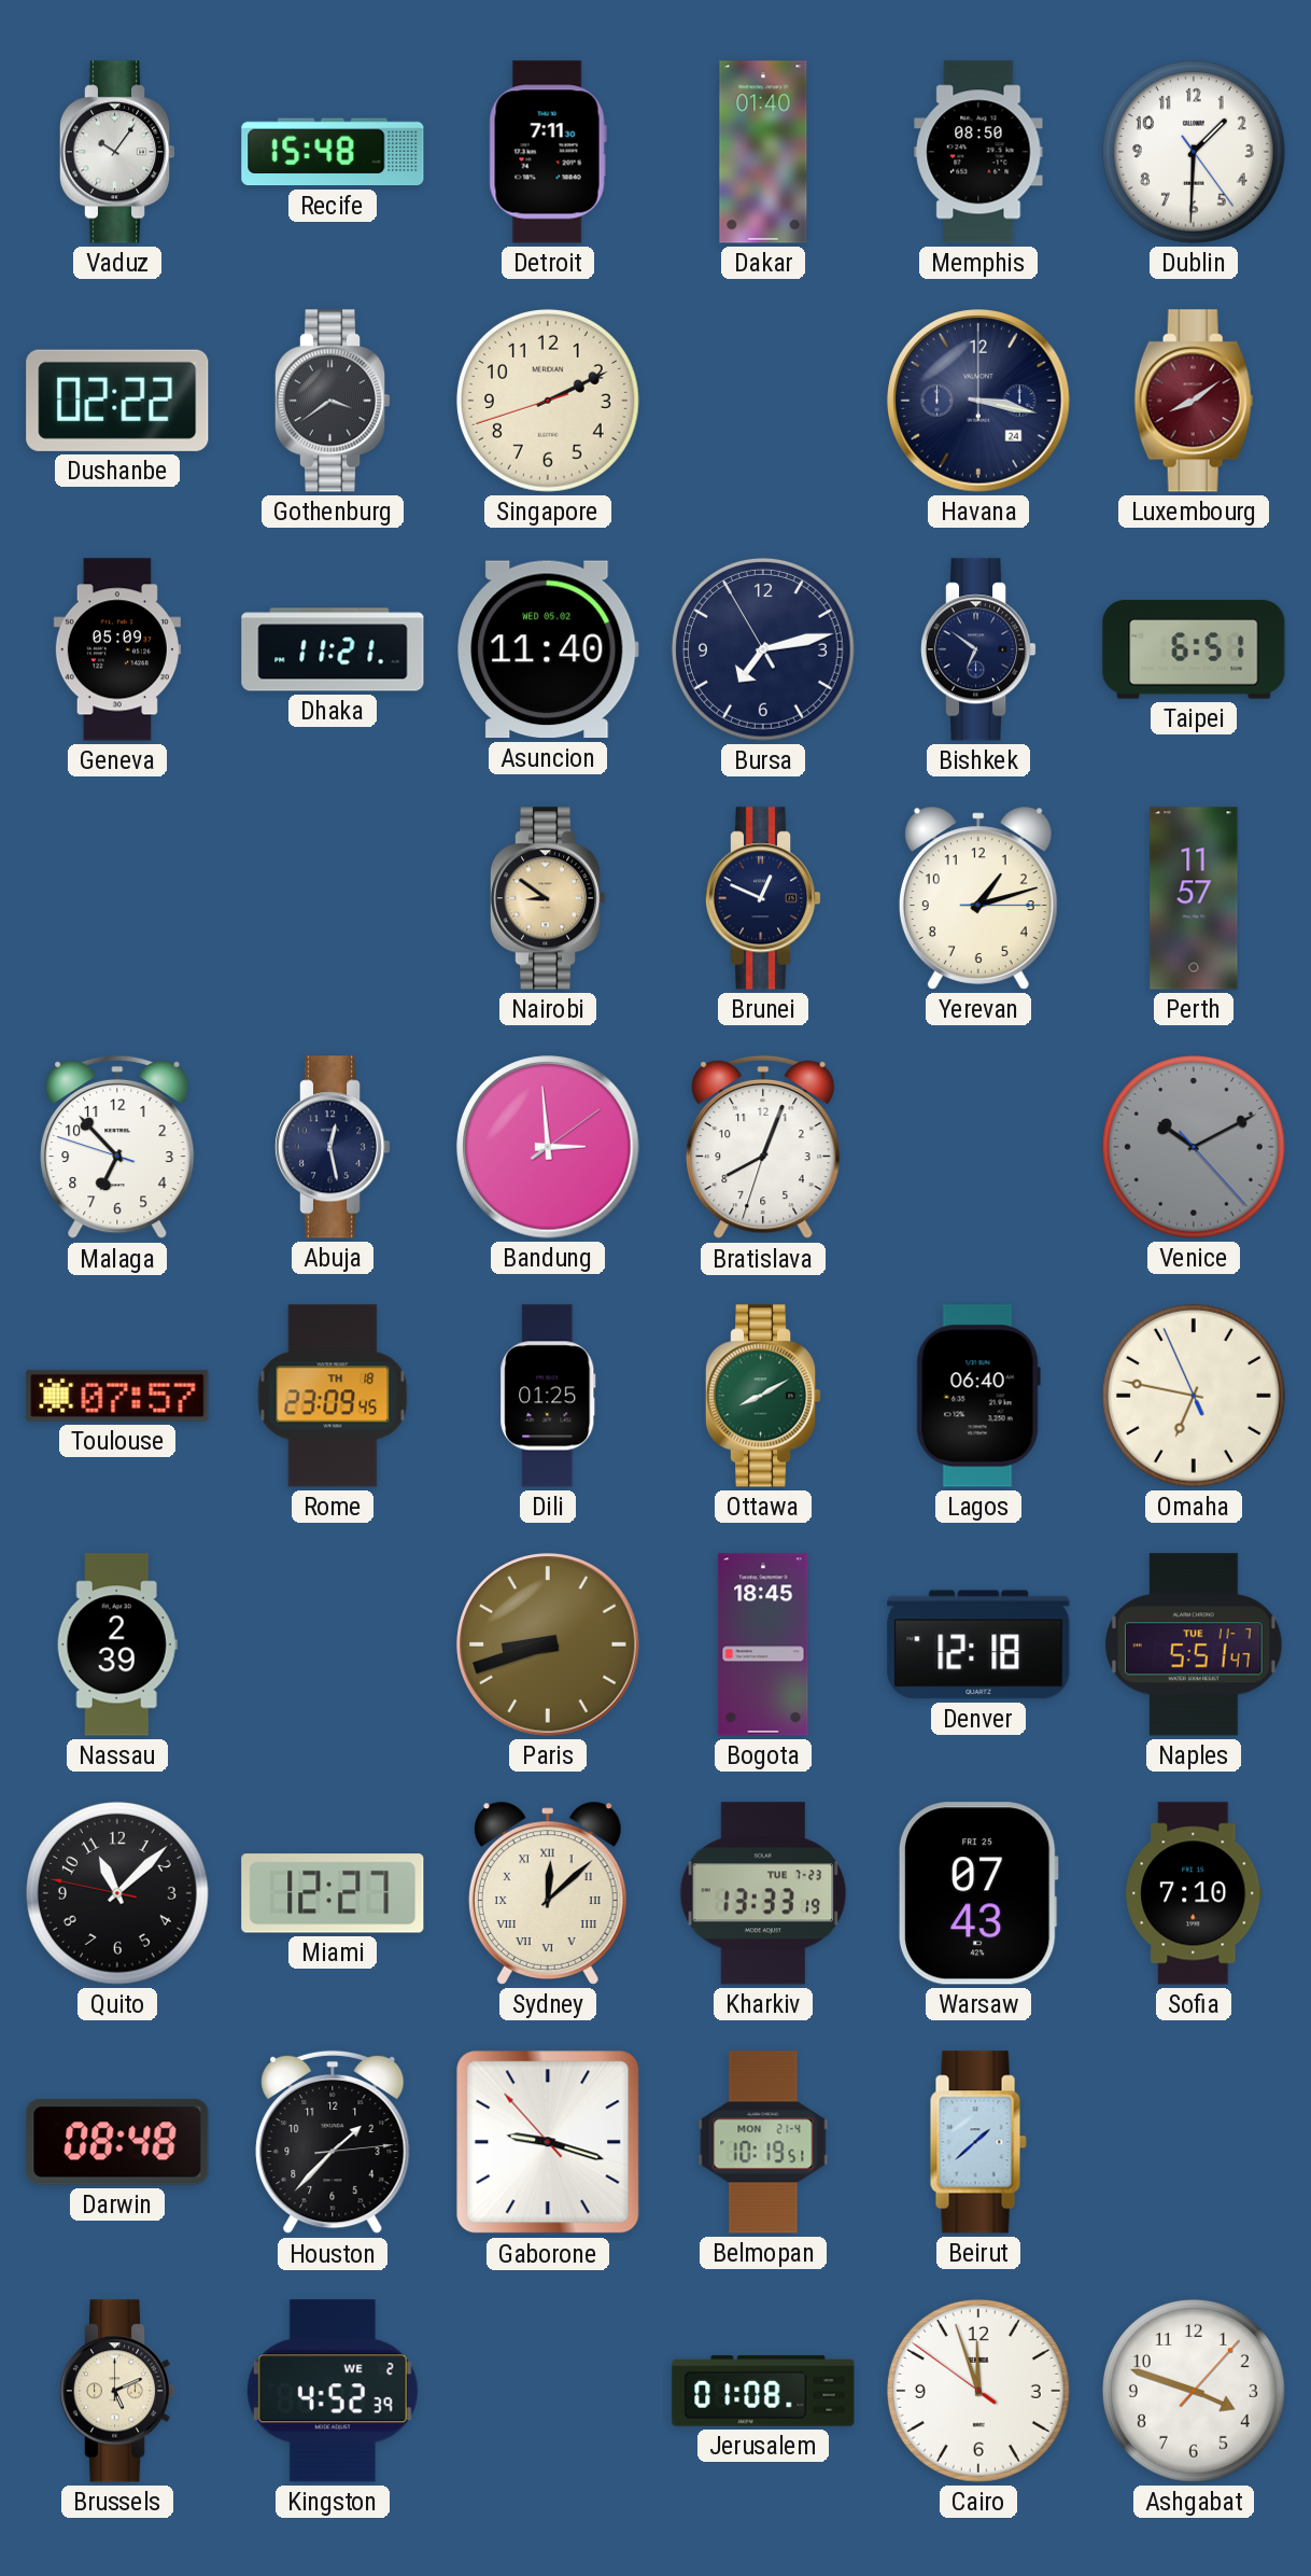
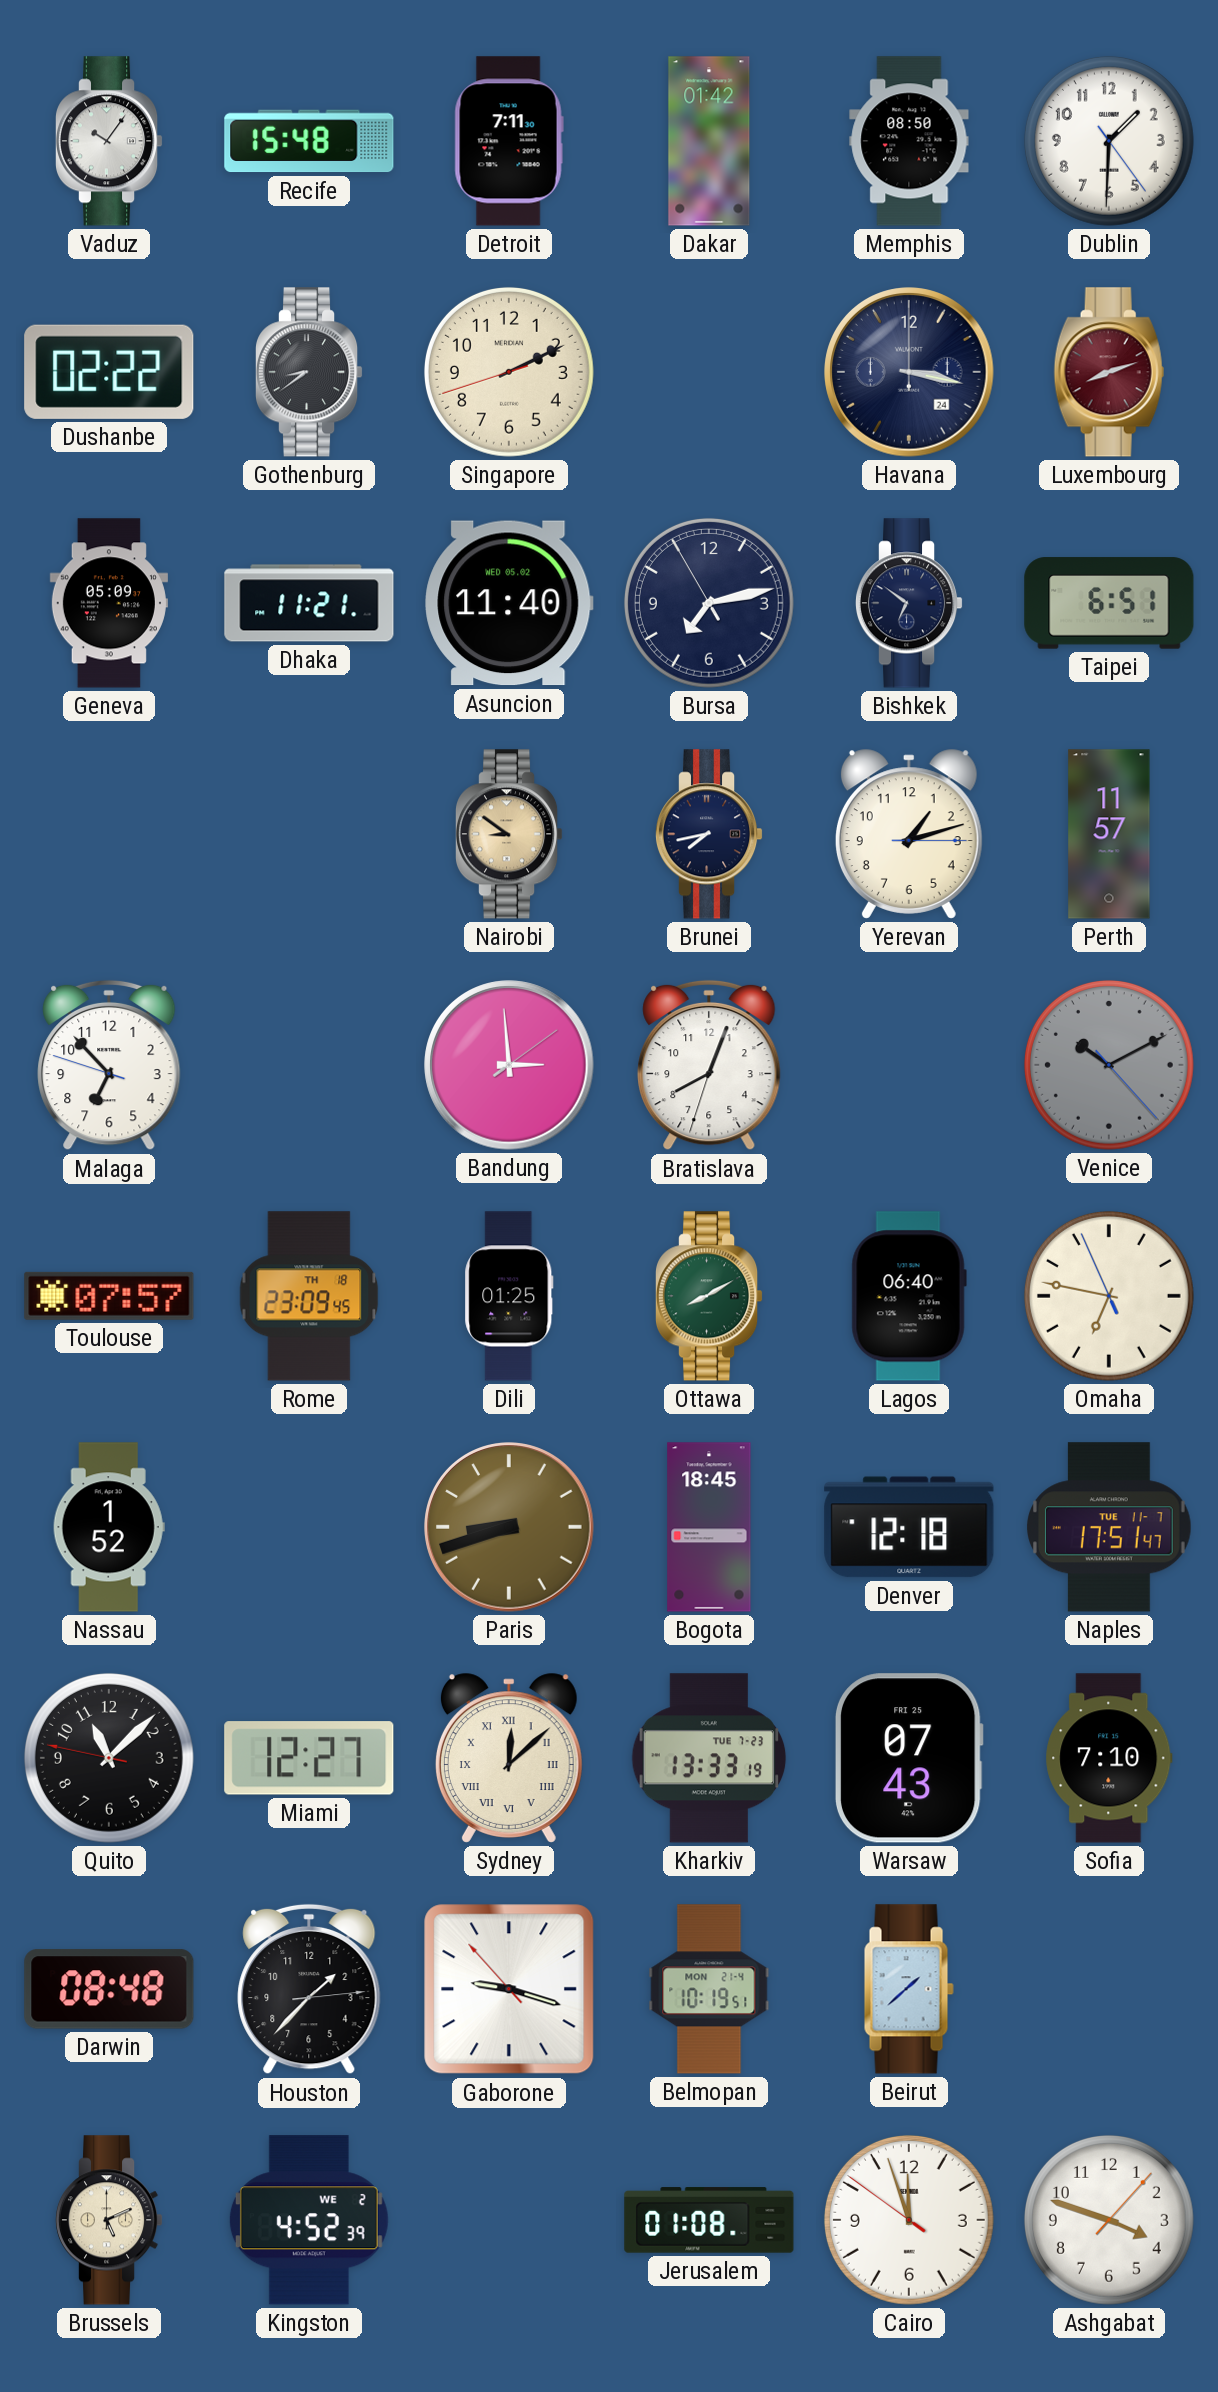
Dakar: 01:40 -> 01:42 (709, 141)
Gothenburg: 3:39 -> 8:39 (309, 372)
Luxembourg: 8:09 -> 8:12 (1109, 372)
Brunei: 12:49 -> 7:43 (709, 834)
Abuja: 12:28 -> none (333, 1147)
Nassau: 2:39 -> 1:52 (109, 1527)
Naples: 5:51 -> 17:51 (1109, 1527)
